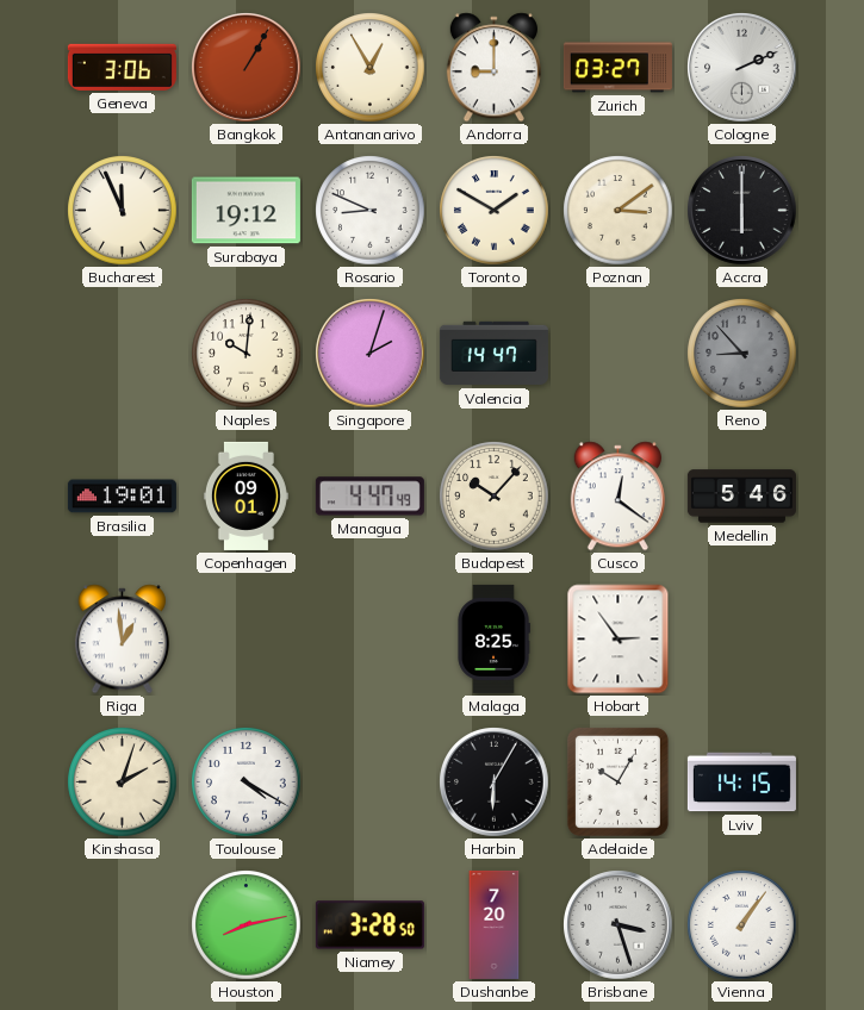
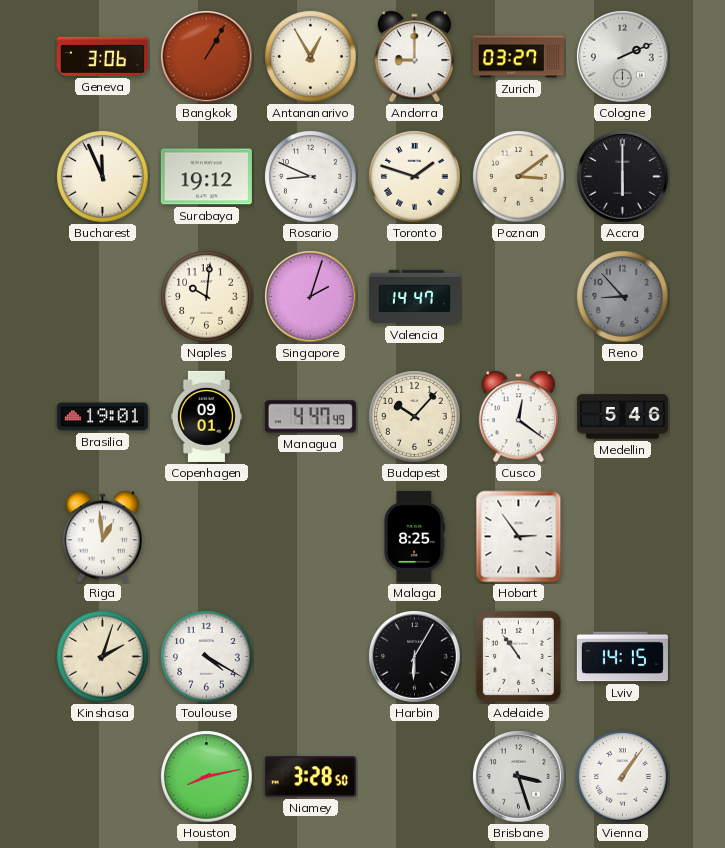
Toronto: 1:50 -> 1:48 (415, 177)
Adelaide: 10:05 -> 10:54 (518, 656)
Dushanbe: 7:20 -> none (495, 924)
